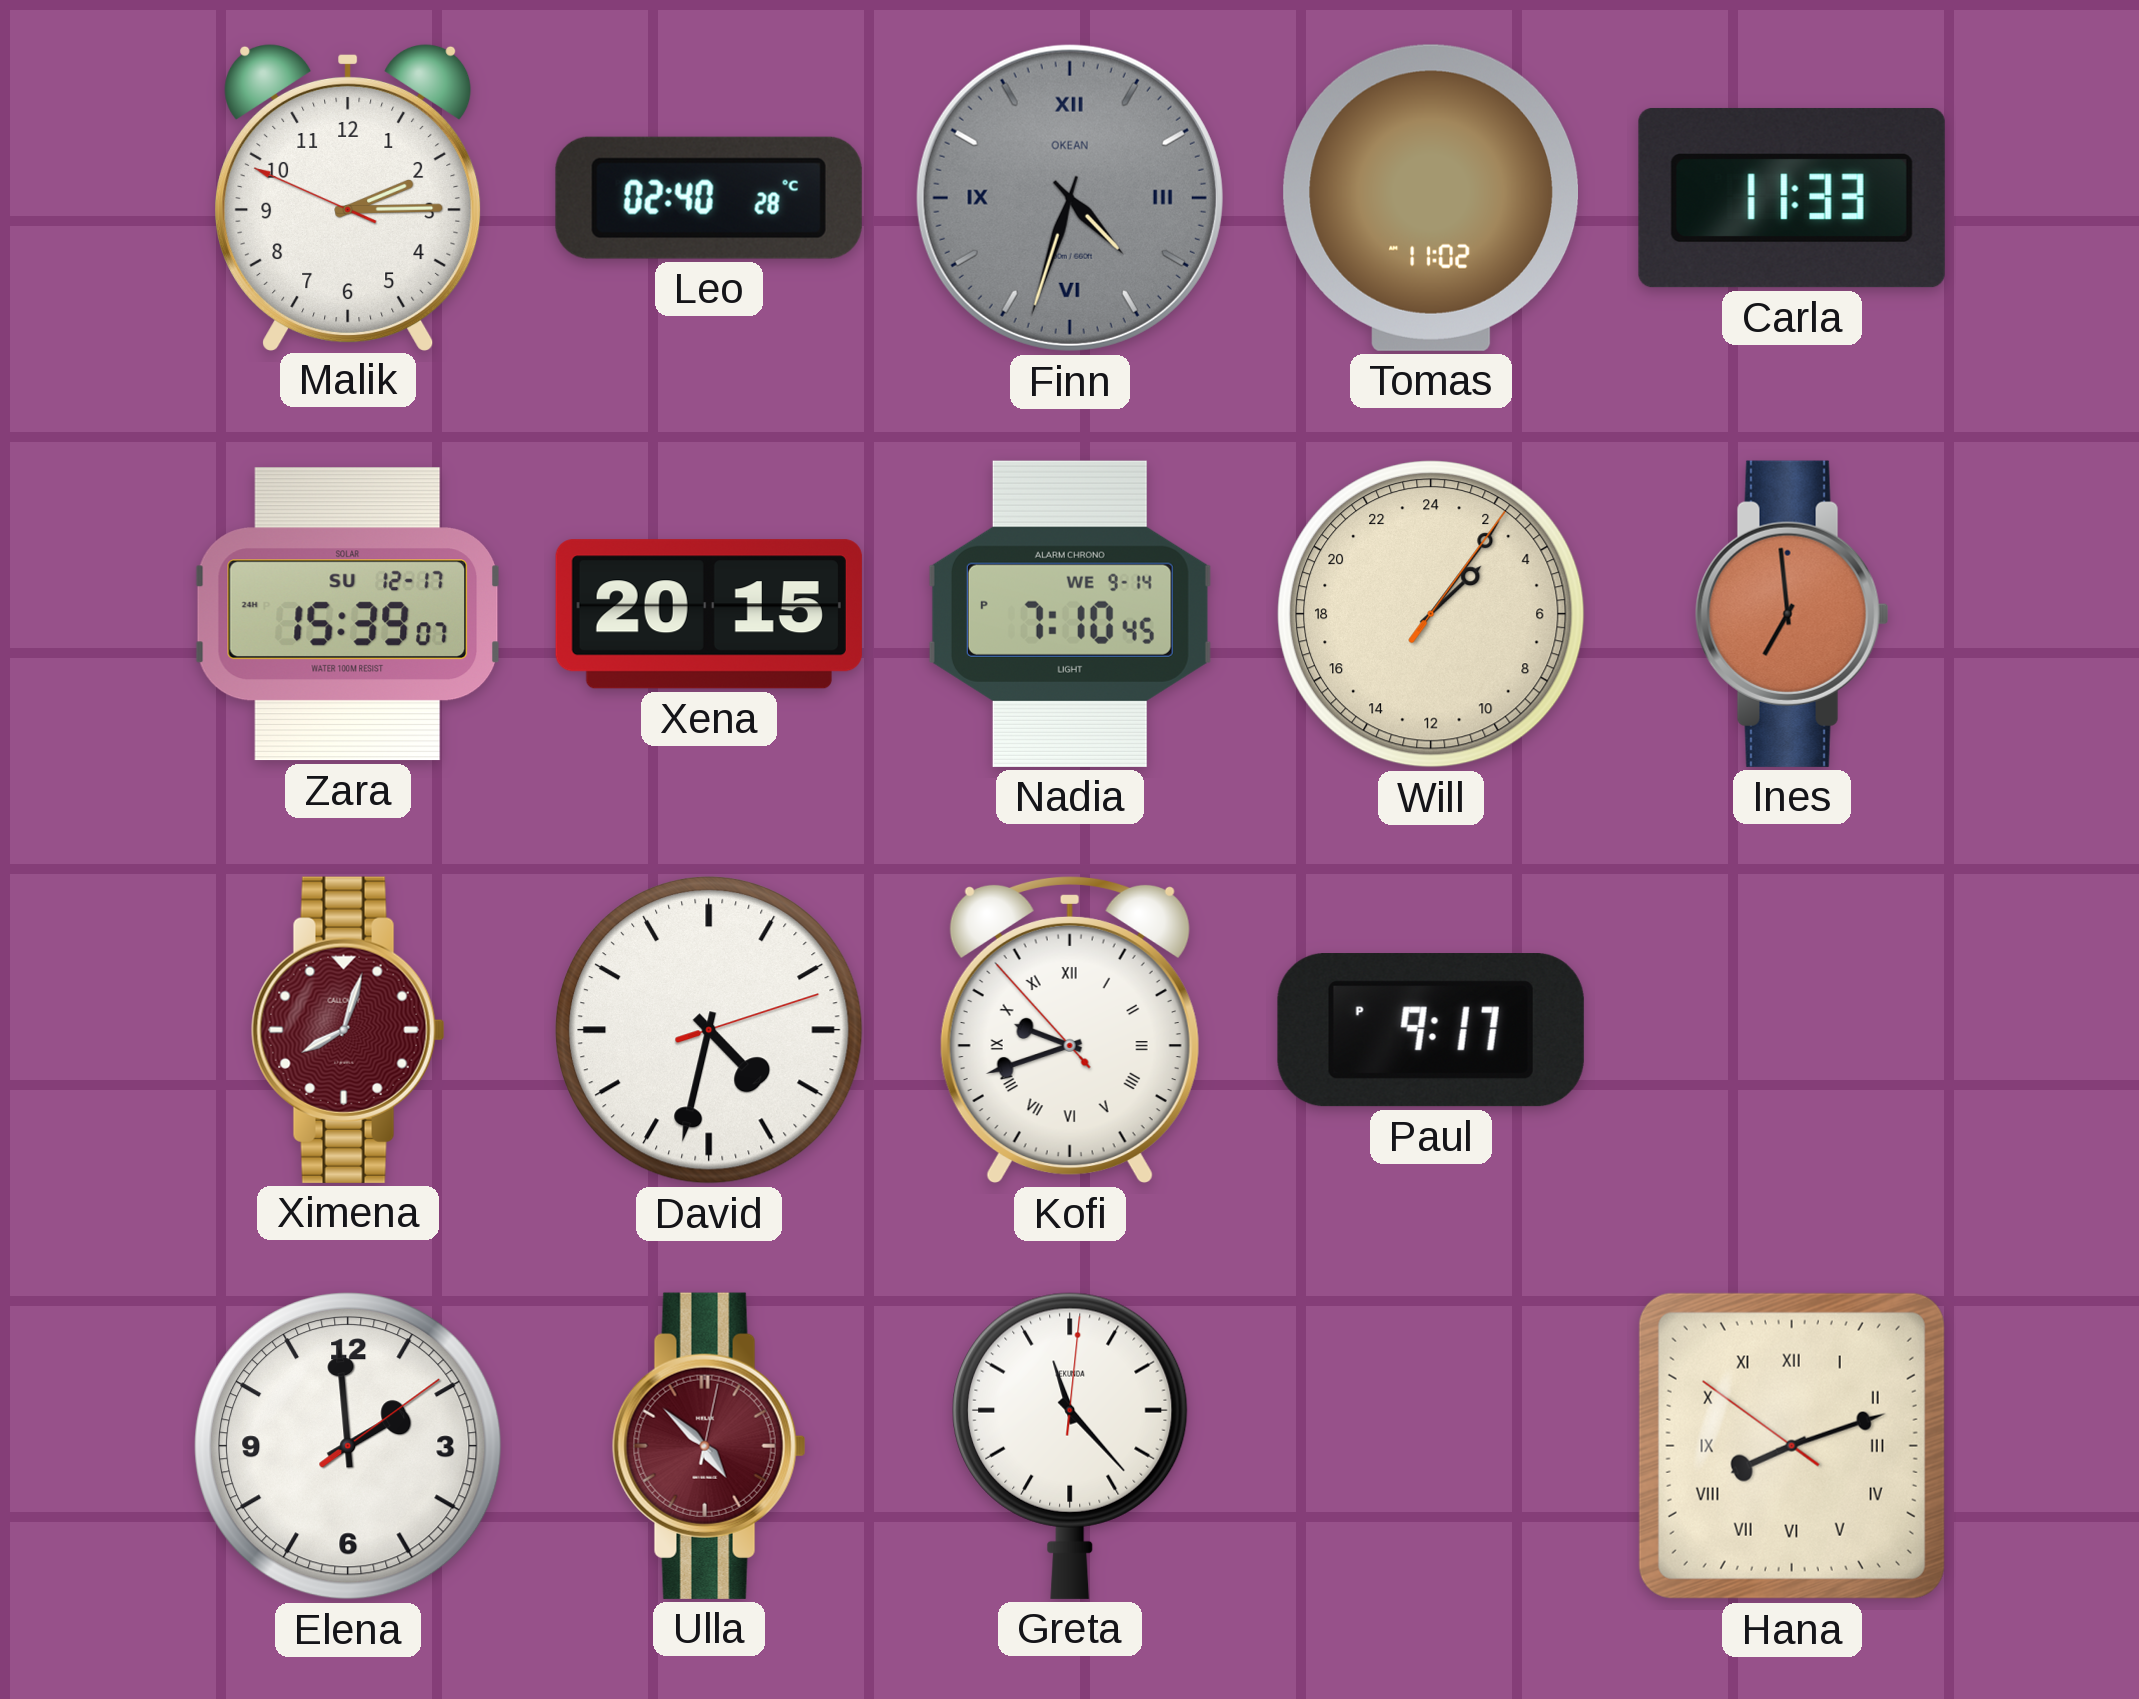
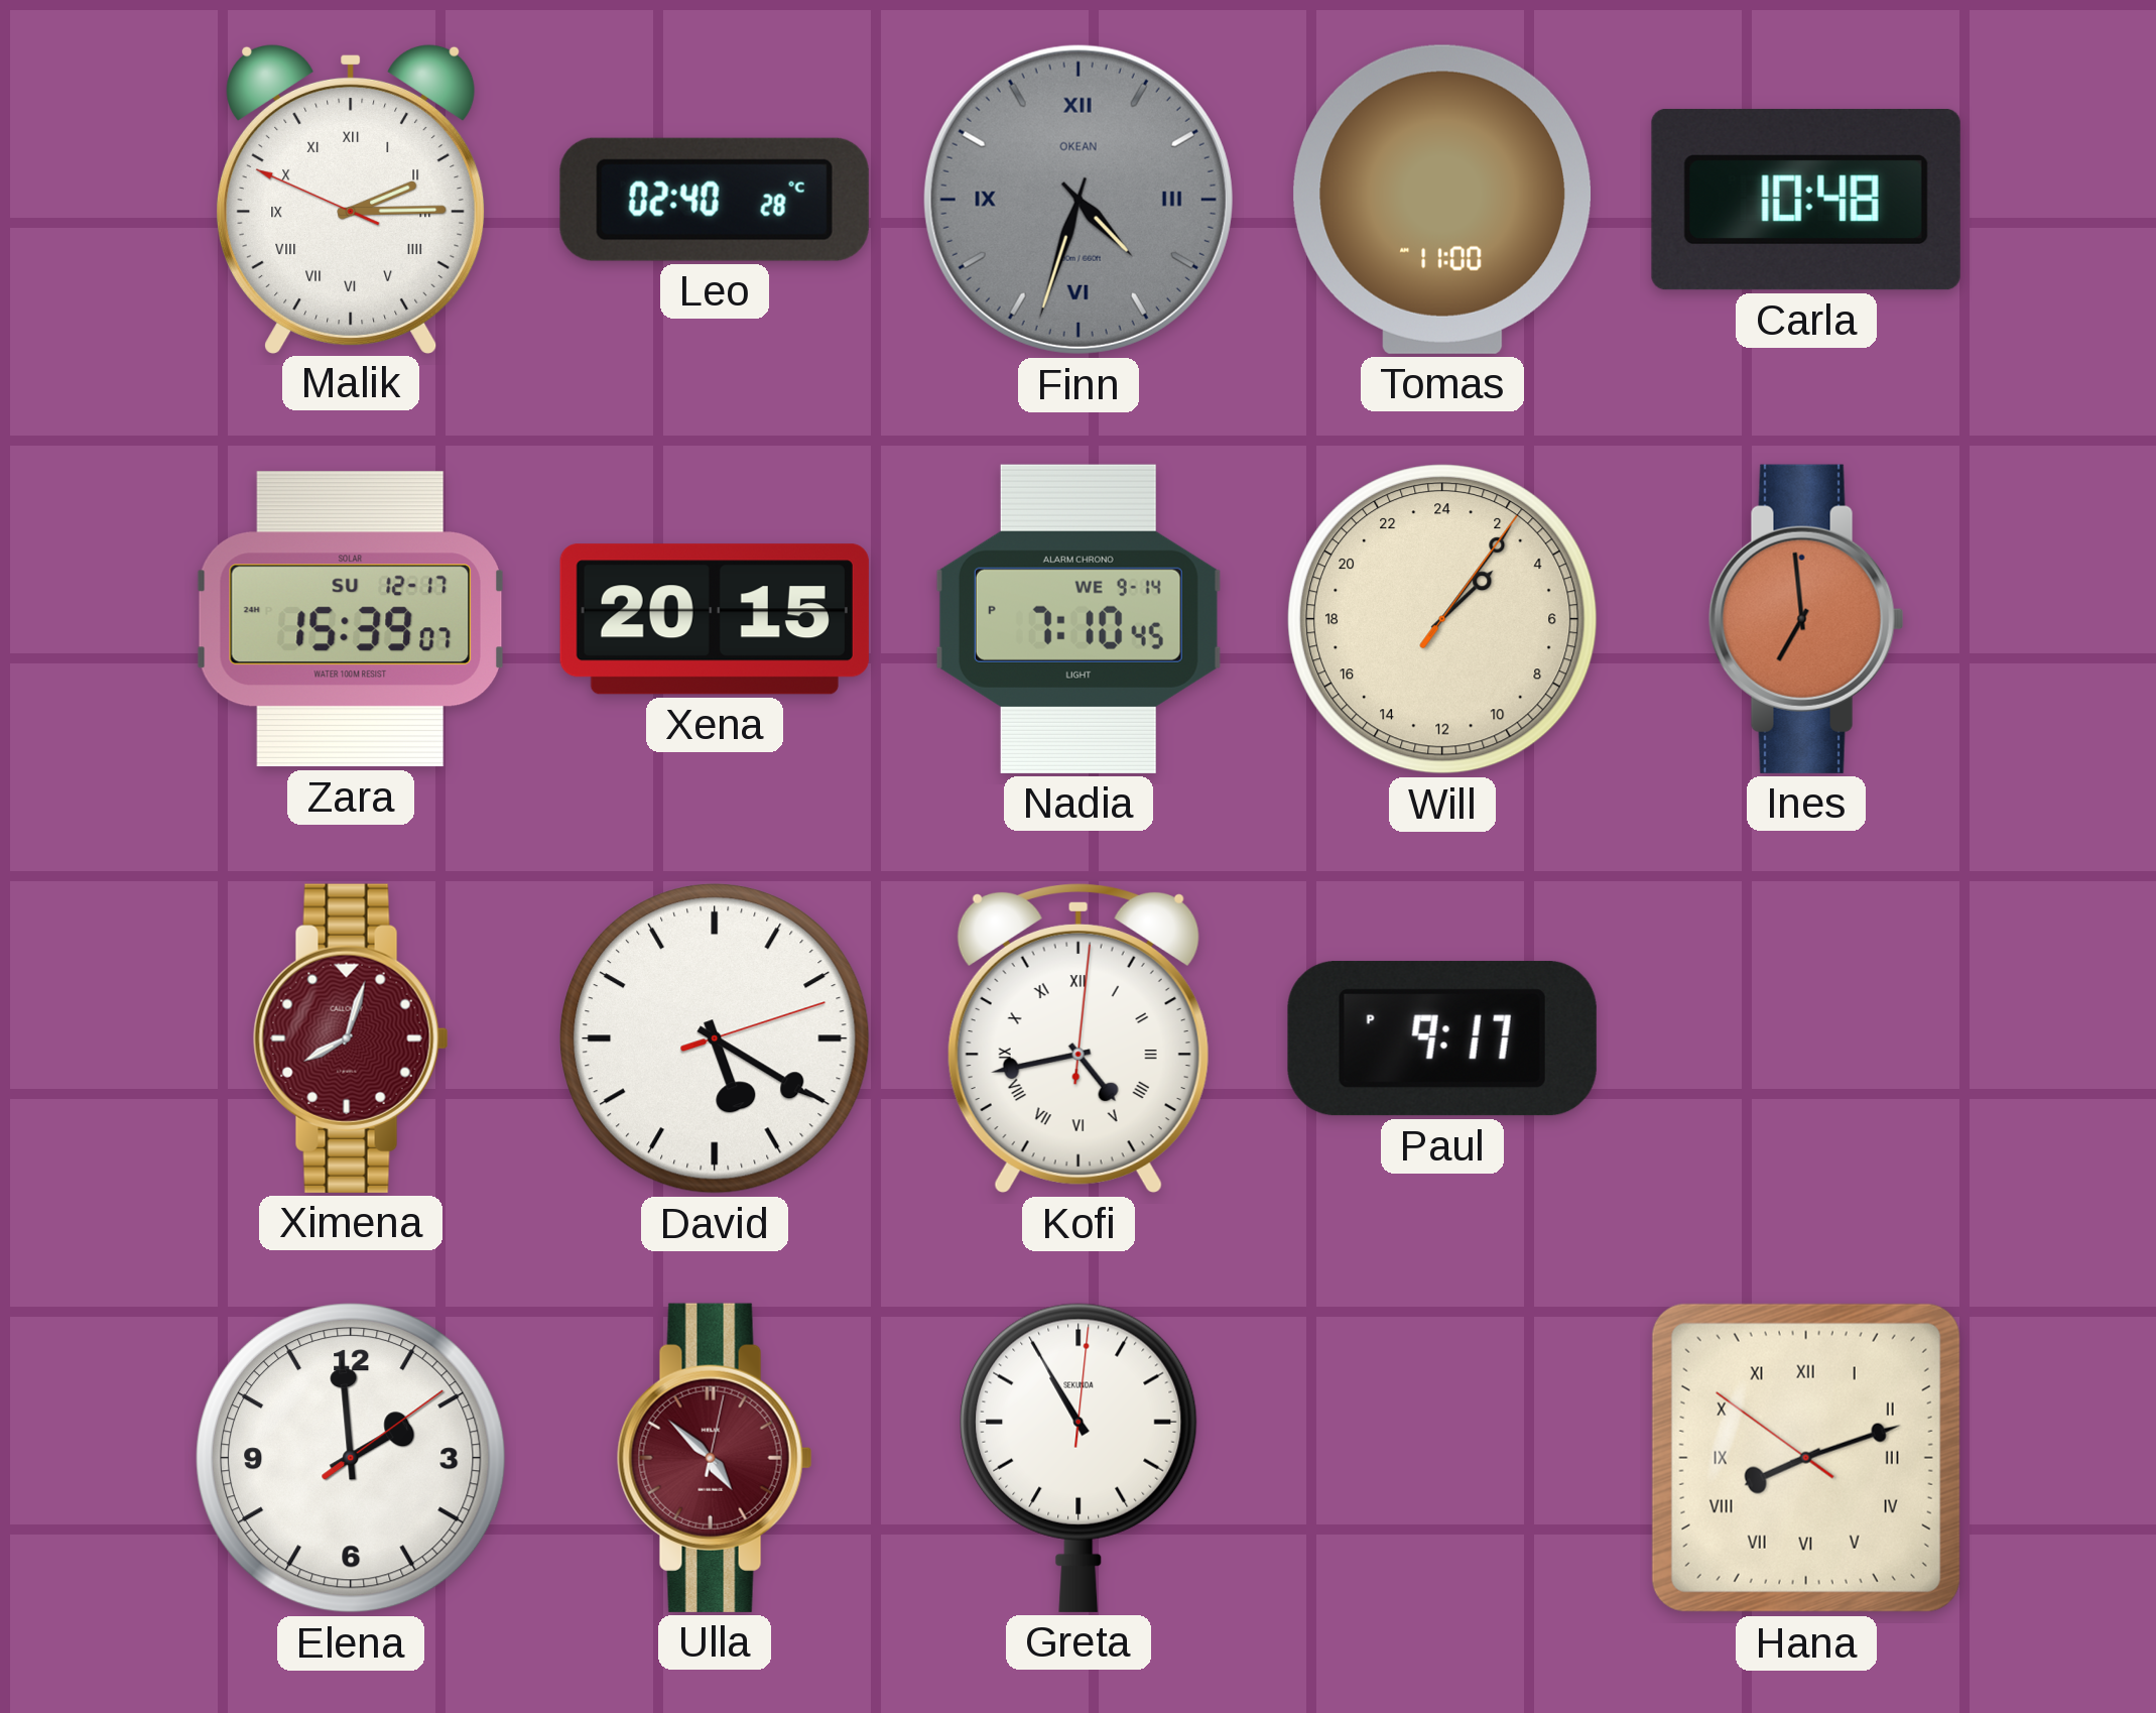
Malik numerals: Arabic -> Roman (351, 199)
Tomas: 11:02 -> 11:00 (1441, 200)
Carla: 11:33 -> 10:48 (1806, 200)
David: 4:32 -> 5:20 (716, 1039)
Kofi: 9:41 -> 4:43 (1079, 1038)
Greta: 11:23 -> 10:55 (1079, 1458)
